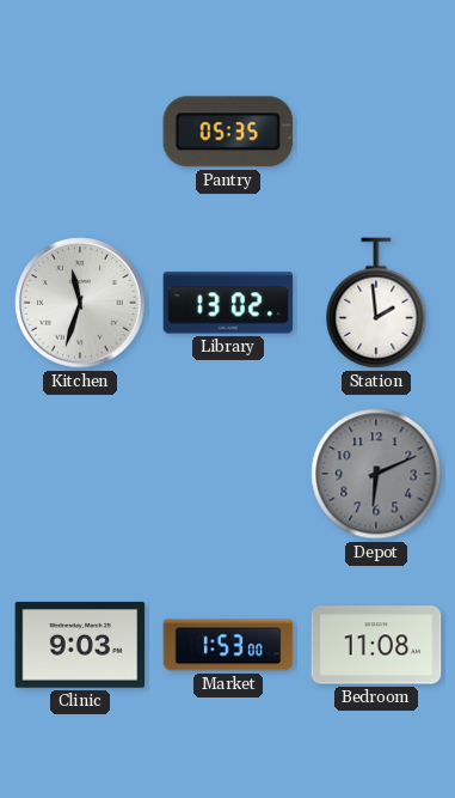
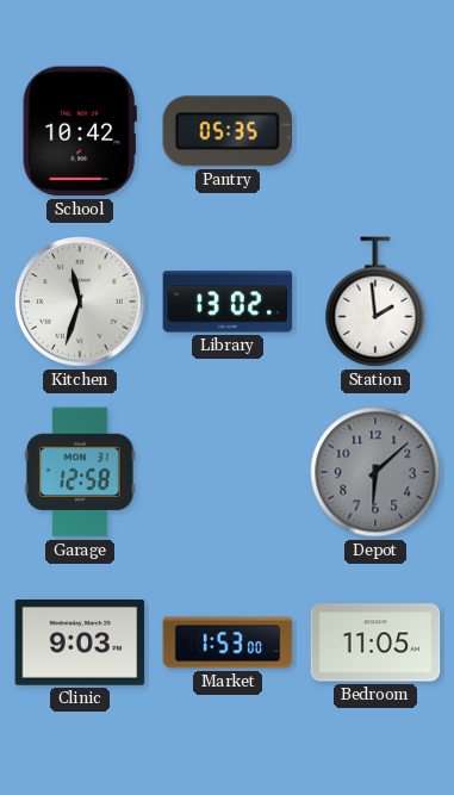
School: none -> 10:42 (80, 131)
Garage: none -> 12:58 (80, 472)
Depot: 6:11 -> 6:08 (375, 472)
Bedroom: 11:08 -> 11:05 (375, 642)
